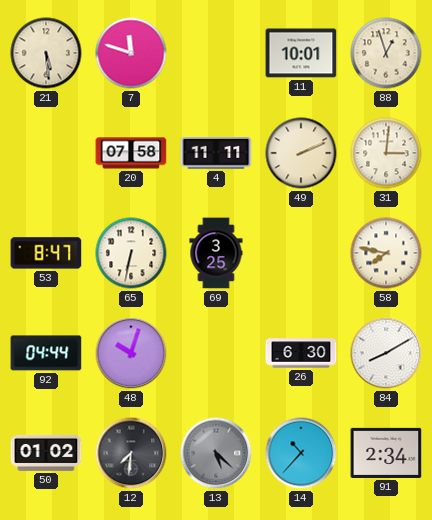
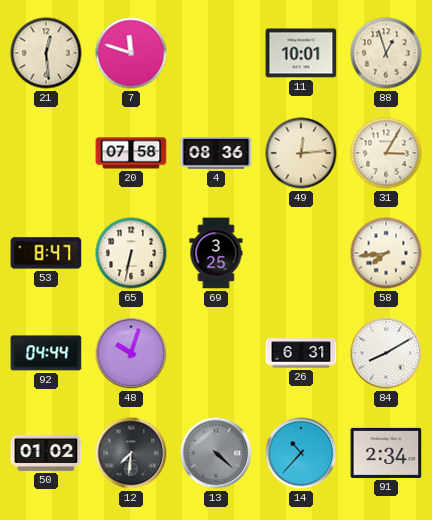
21: 5:29 -> 12:29 (46, 53)
4: 11:11 -> 08:36 (216, 154)
49: 2:11 -> 12:14 (301, 153)
31: 3:01 -> 3:05 (386, 153)
58: 7:47 -> 7:44 (386, 253)
26: 6:30 -> 6:31 (301, 353)
13: 5:22 -> 4:22 (216, 453)
